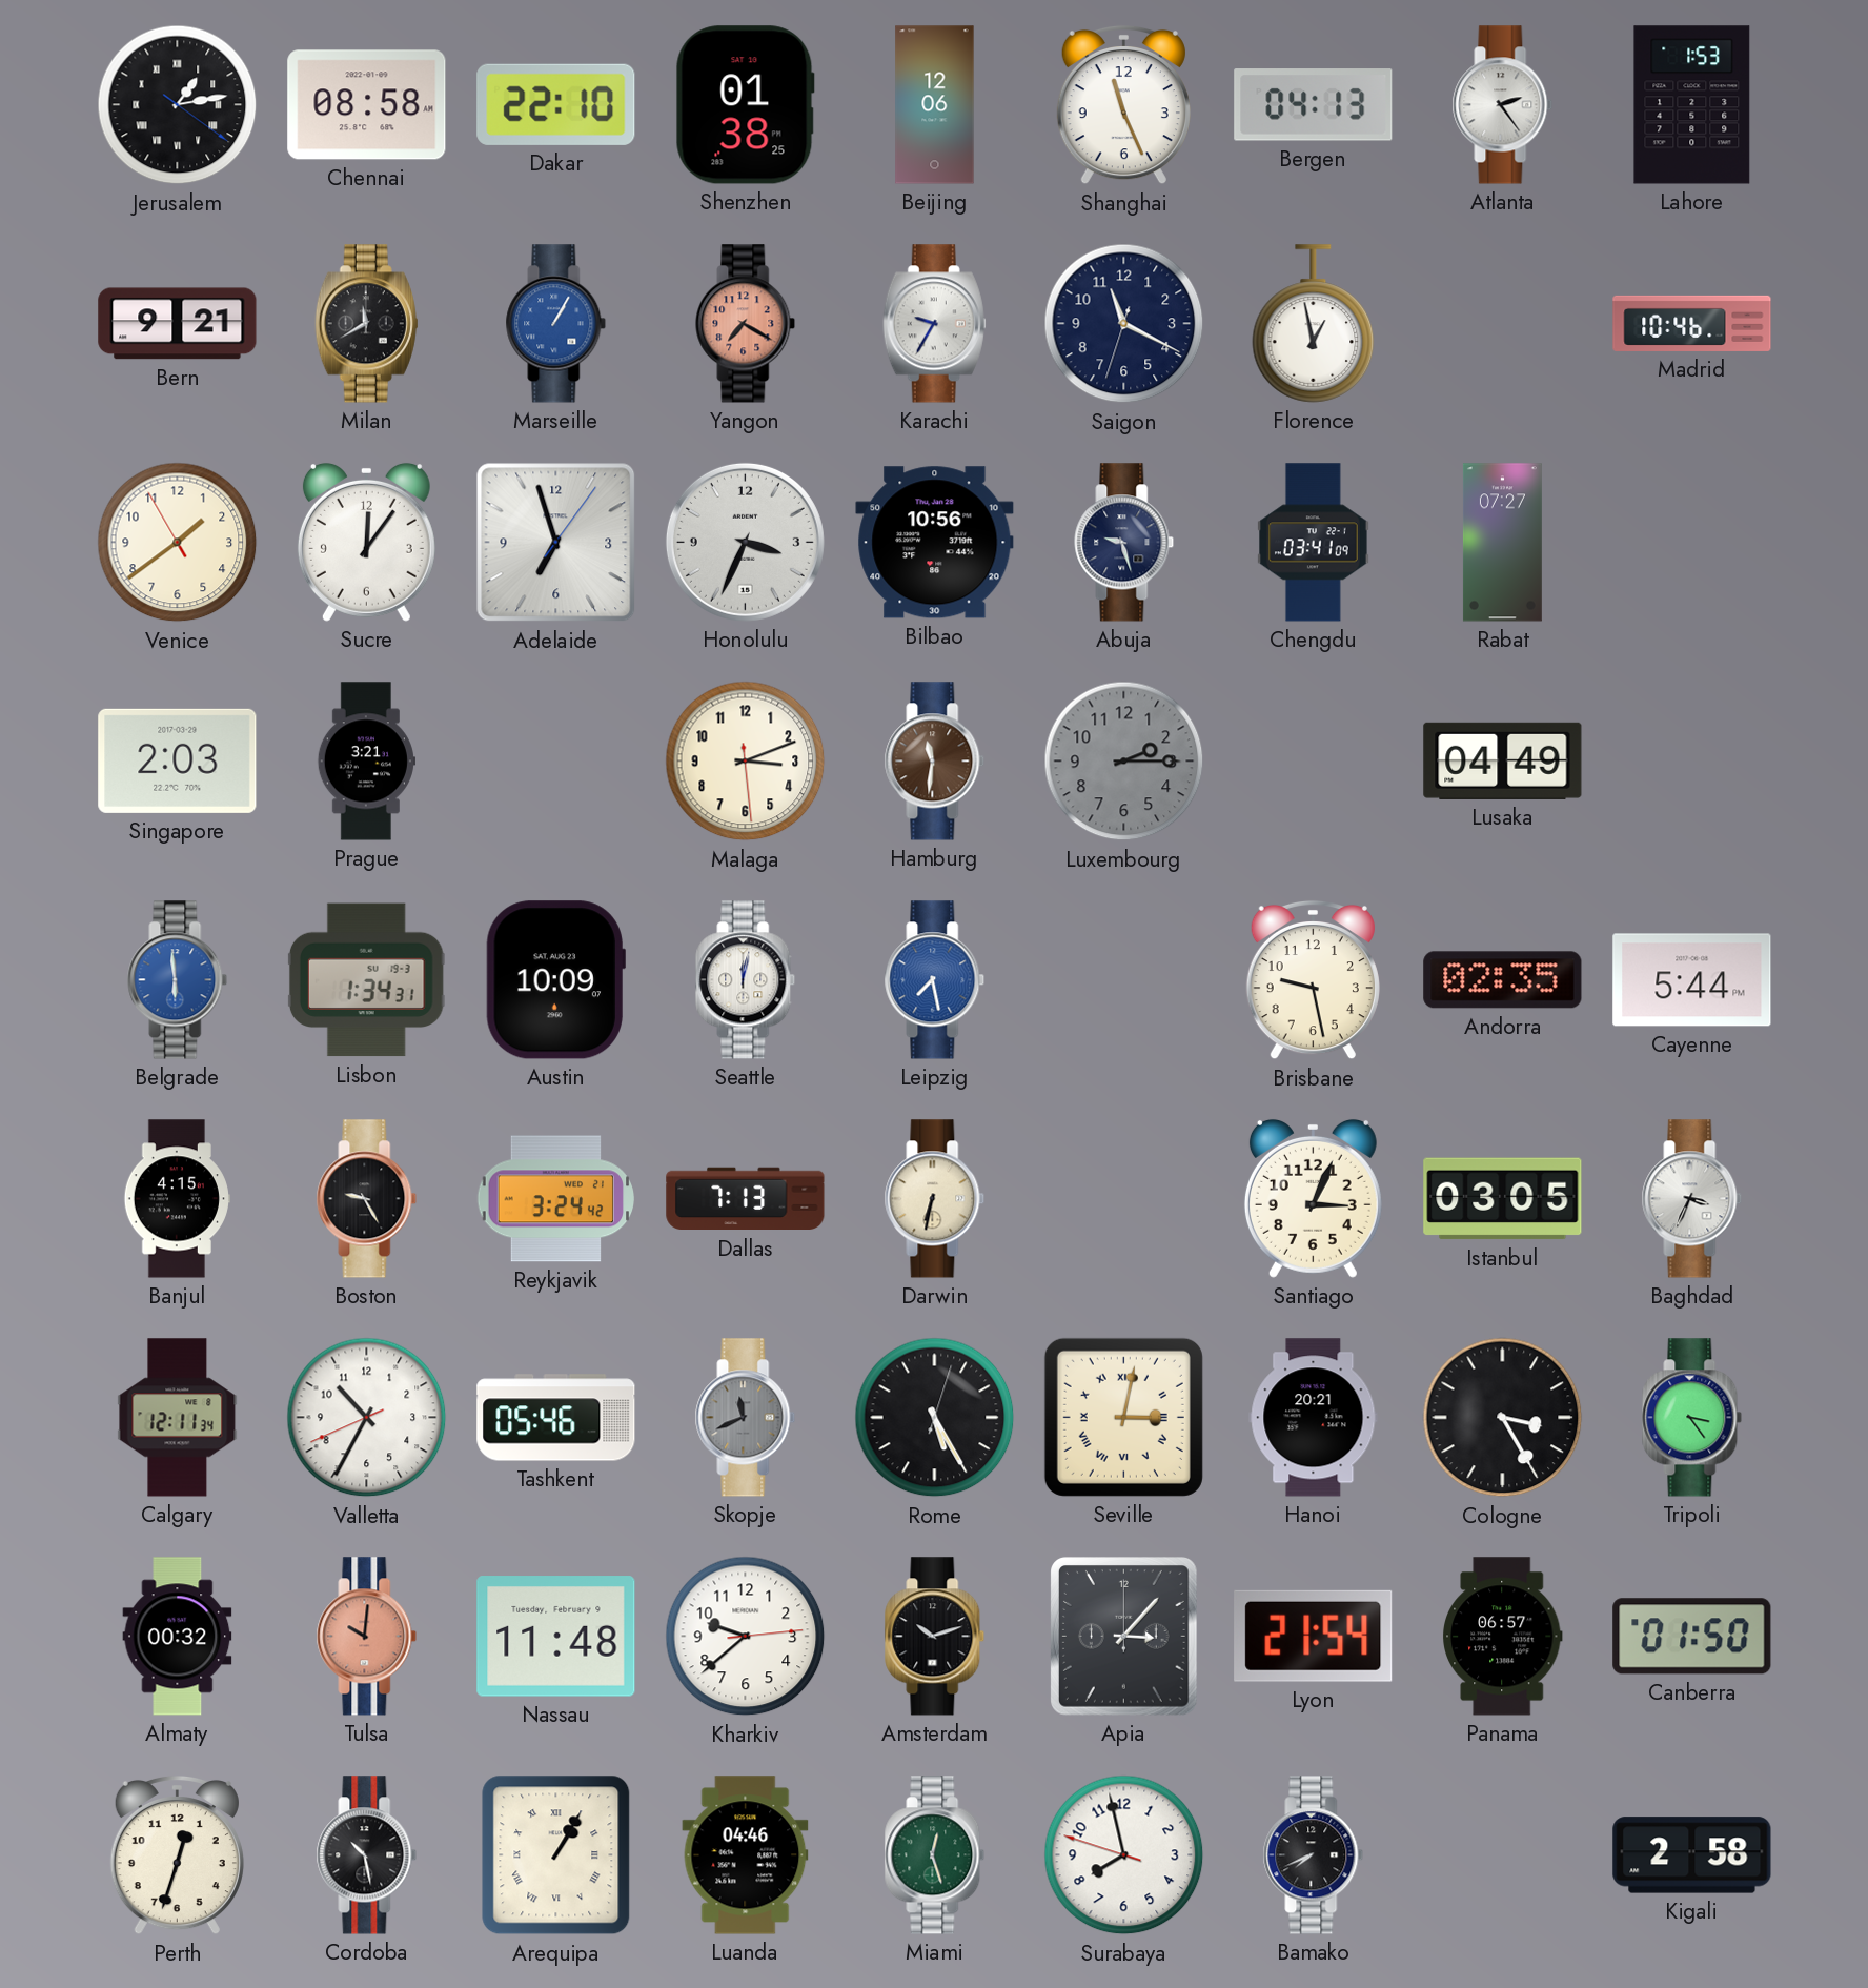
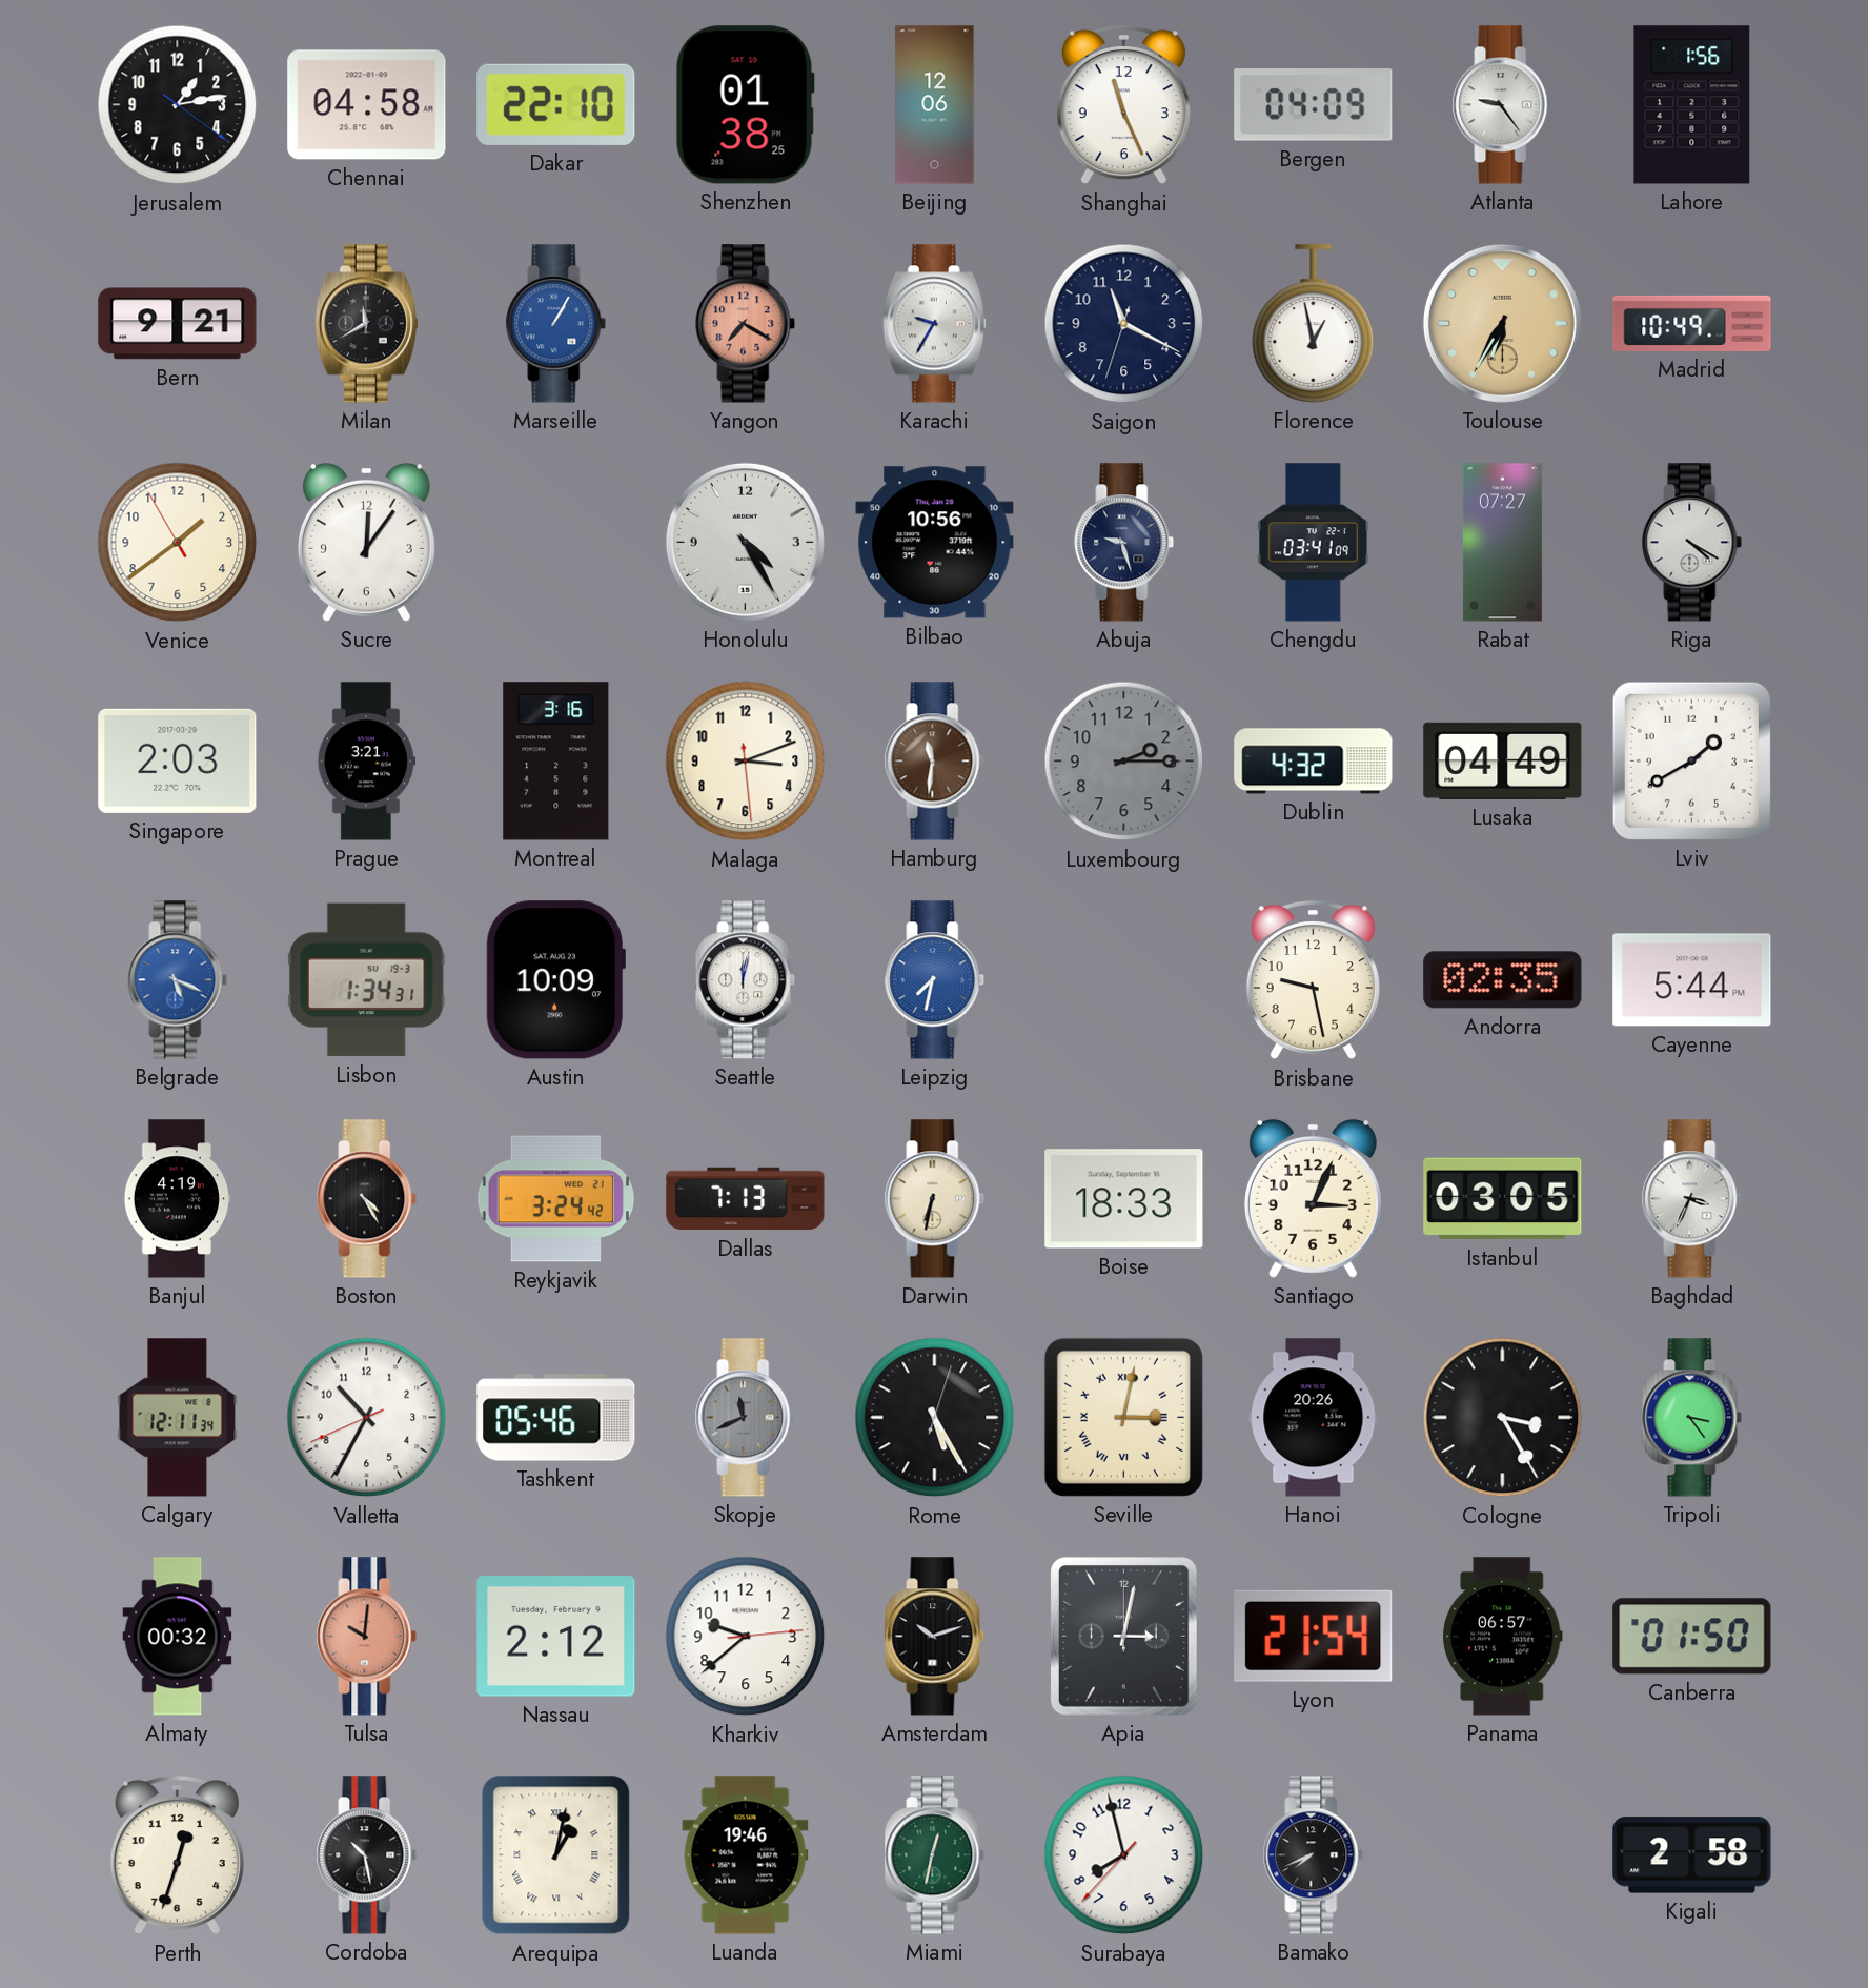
Jerusalem numerals: Roman -> Arabic (178, 105)
Chennai: 08:58 -> 04:58 (367, 105)
Bergen: 04:13 -> 04:09 (1314, 105)
Atlanta: 2:24 -> 9:24 (1503, 105)
Lahore: 1:53 -> 1:56 (1692, 105)
Toulouse: none -> 6:35 (1502, 323)
Madrid: 10:46 -> 10:49 (1692, 323)
Adelaide: 6:57 -> none (556, 543)
Honolulu: 3:34 -> 4:25 (745, 542)
Riga: none -> 4:20 (1692, 543)
Montreal: none -> 3:16 (556, 762)
Dublin: none -> 4:32 (1314, 762)
Lviv: none -> 1:40 (1691, 760)
Belgrade: 5:59 -> 5:19 (178, 980)
Leipzig: 7:28 -> 7:32 (935, 980)
Banjul: 4:15 -> 4:19 (177, 1199)
Boston: 9:25 -> 4:25 (367, 1199)
Boise: none -> 18:33 (1124, 1199)
Hanoi: 20:21 -> 20:26 (1314, 1418)
Nassau: 11:48 -> 2:12 (556, 1637)
Apia: 3:07 -> 3:02 (1124, 1637)
Arequipa: 1:05 -> 1:02 (556, 1855)
Luanda: 04:46 -> 19:46 (746, 1855)
Miami: 12:27 -> 12:32 (935, 1855)
Surabaya: 7:57:48 -> 7:57:37 (1124, 1855)
